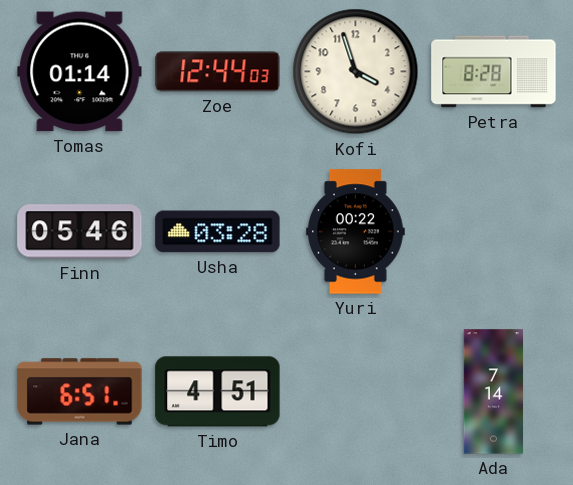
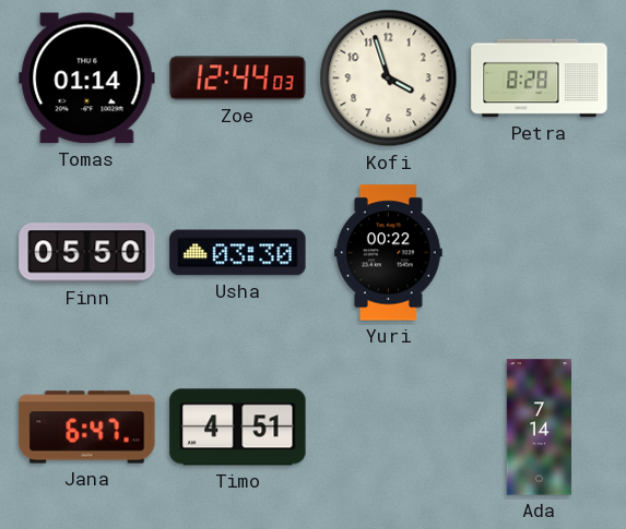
Finn: 05:46 -> 05:50 (87, 253)
Usha: 03:28 -> 03:30 (238, 253)
Jana: 6:51 -> 6:47 (87, 428)
